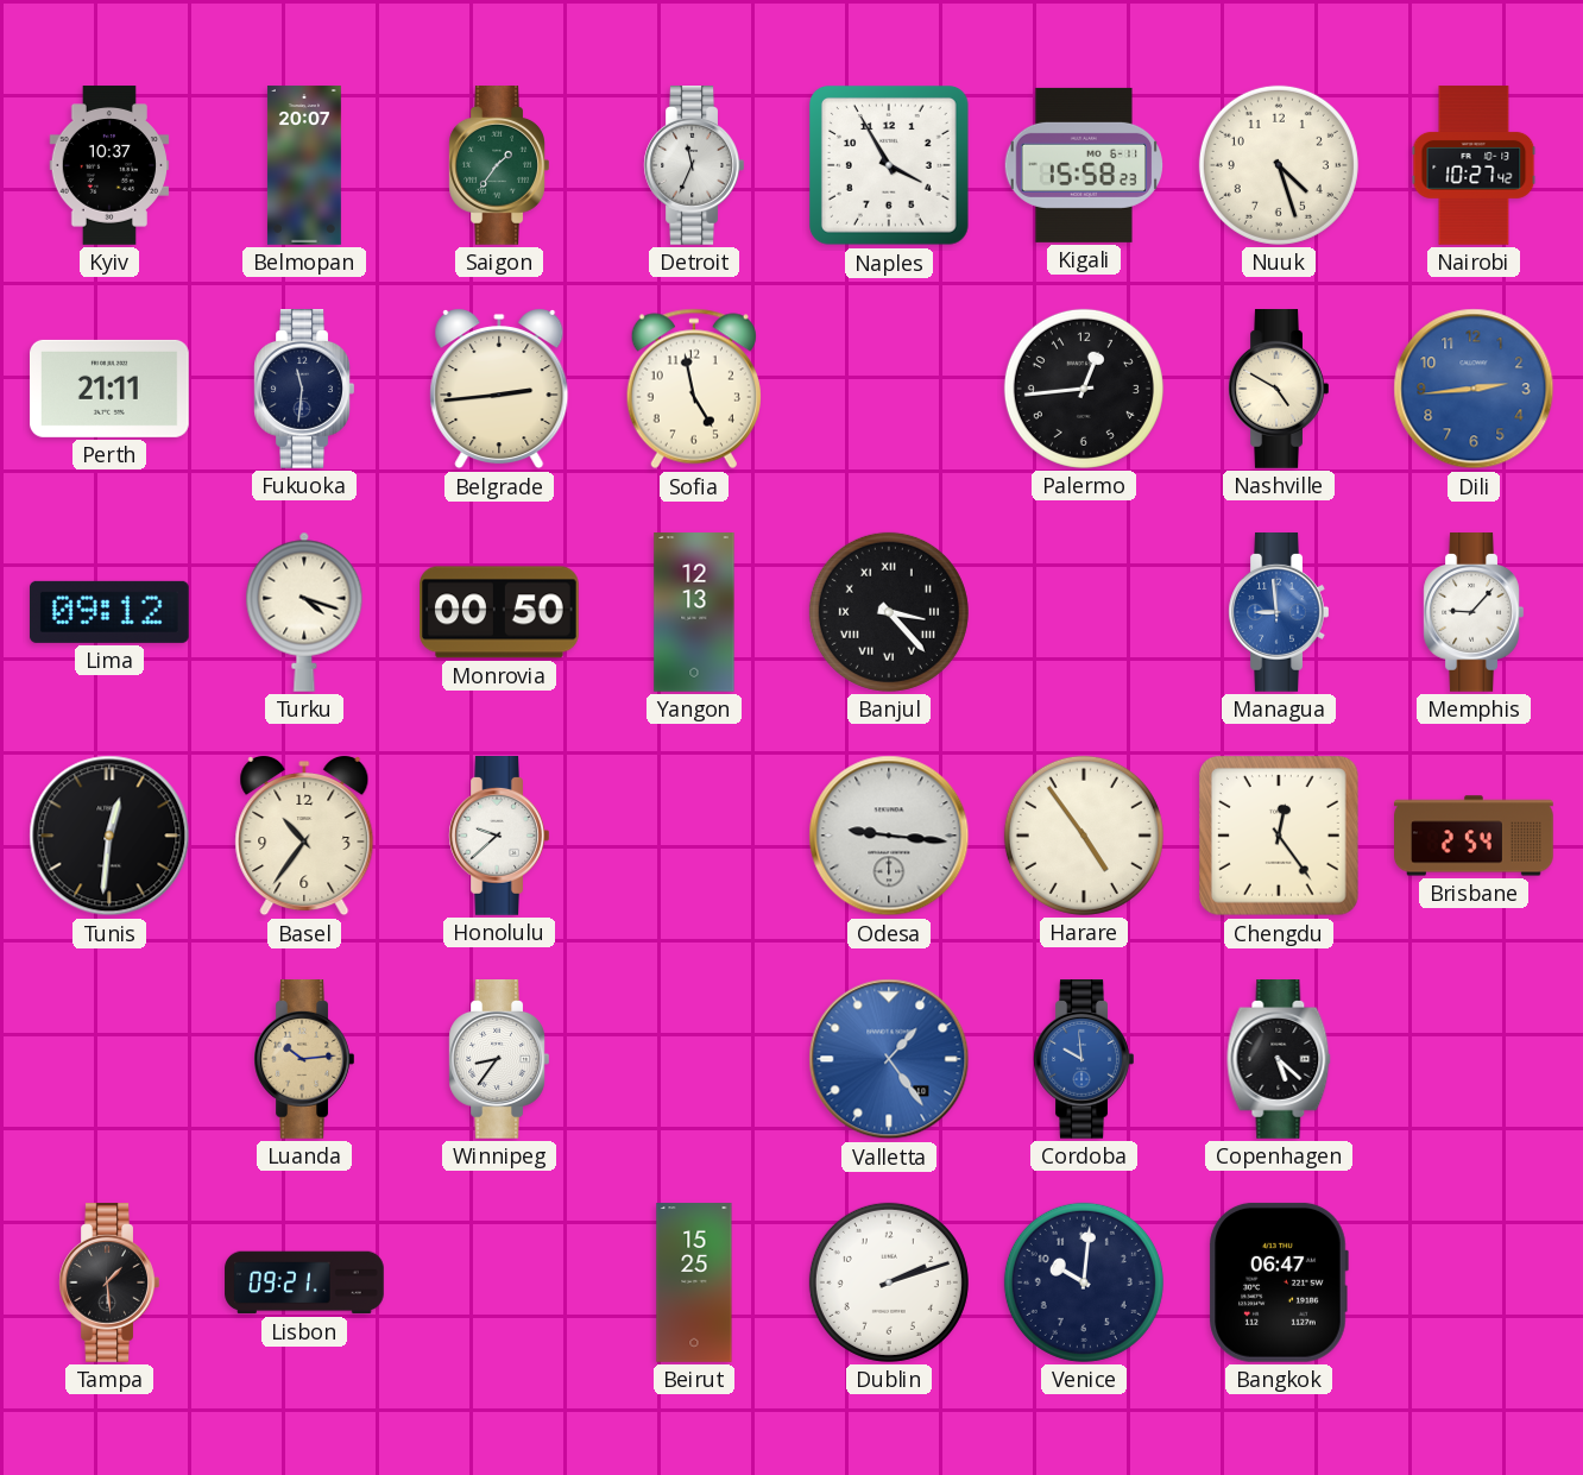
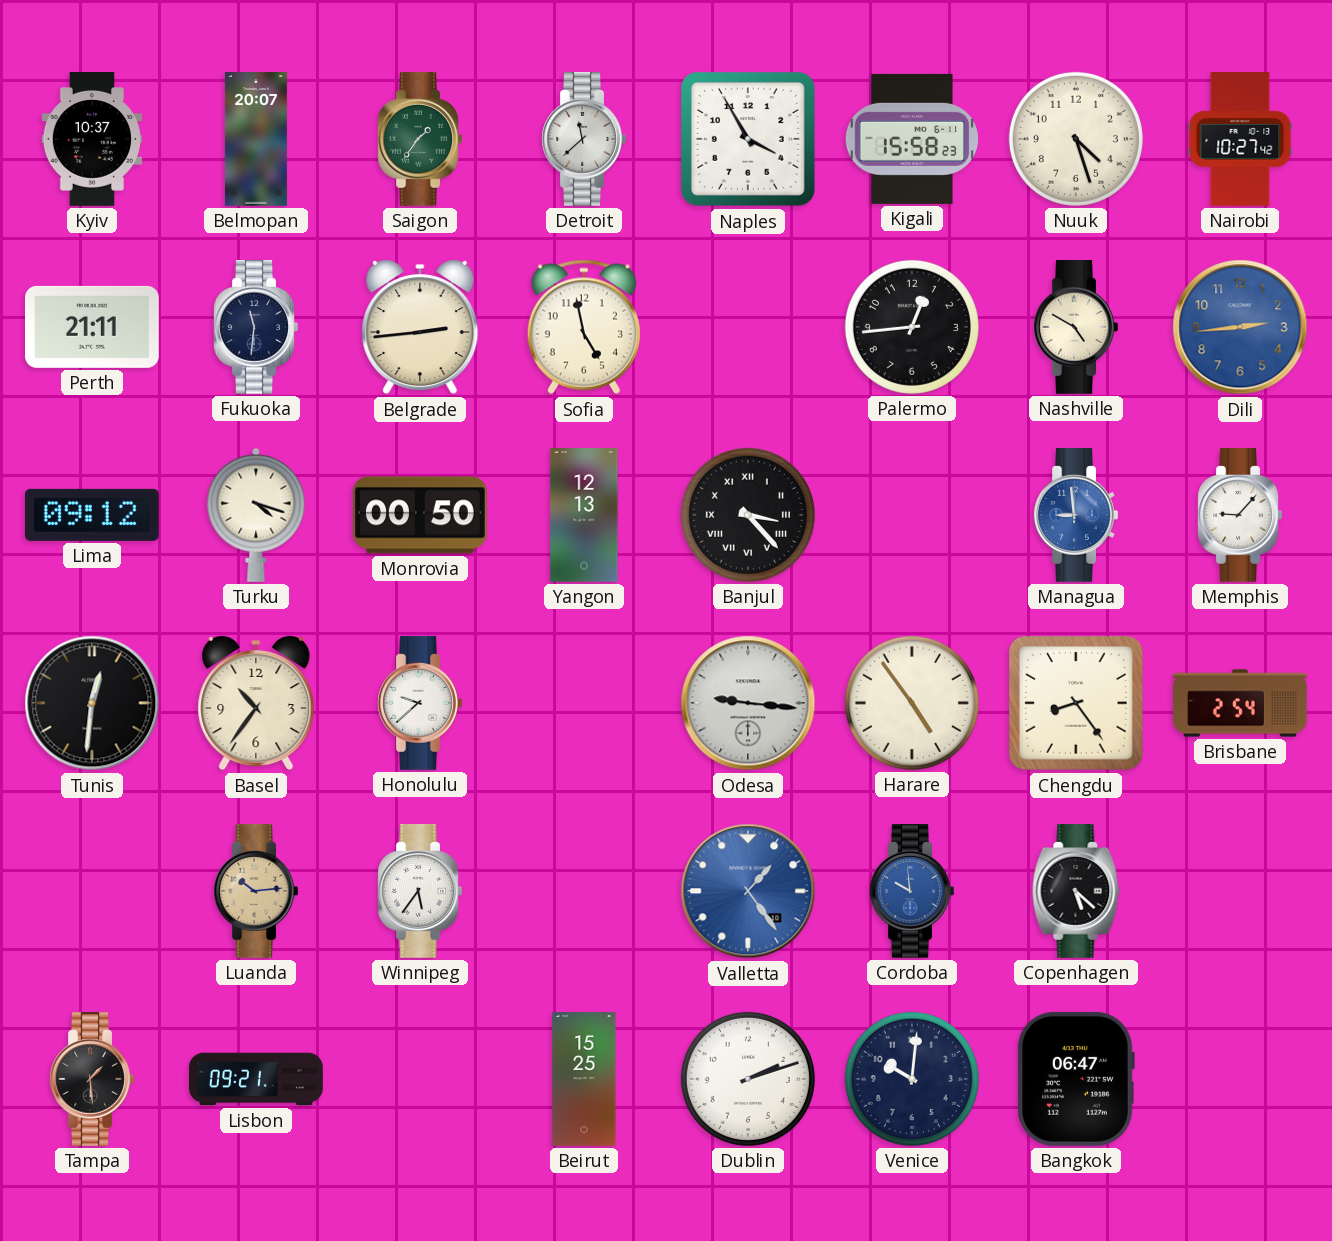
Detroit: 11:34 -> 11:38 (584, 140)
Chengdu: 12:24 -> 8:24 (1077, 704)
Winnipeg: 8:36 -> 5:36 (420, 892)
